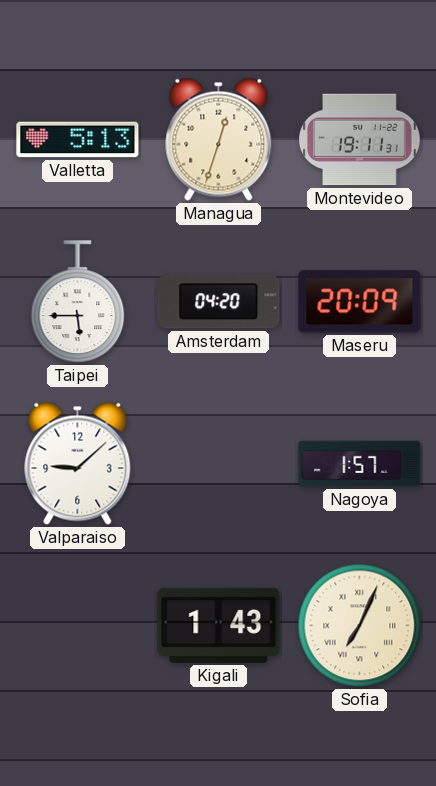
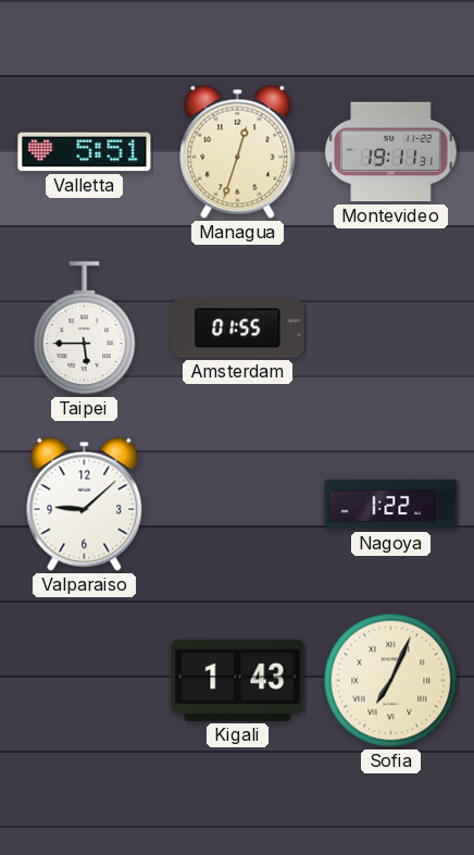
Valletta: 5:13 -> 5:51 (85, 152)
Amsterdam: 04:20 -> 01:55 (238, 329)
Maseru: 20:09 -> none (360, 302)
Nagoya: 1:57 -> 1:22 (391, 505)
